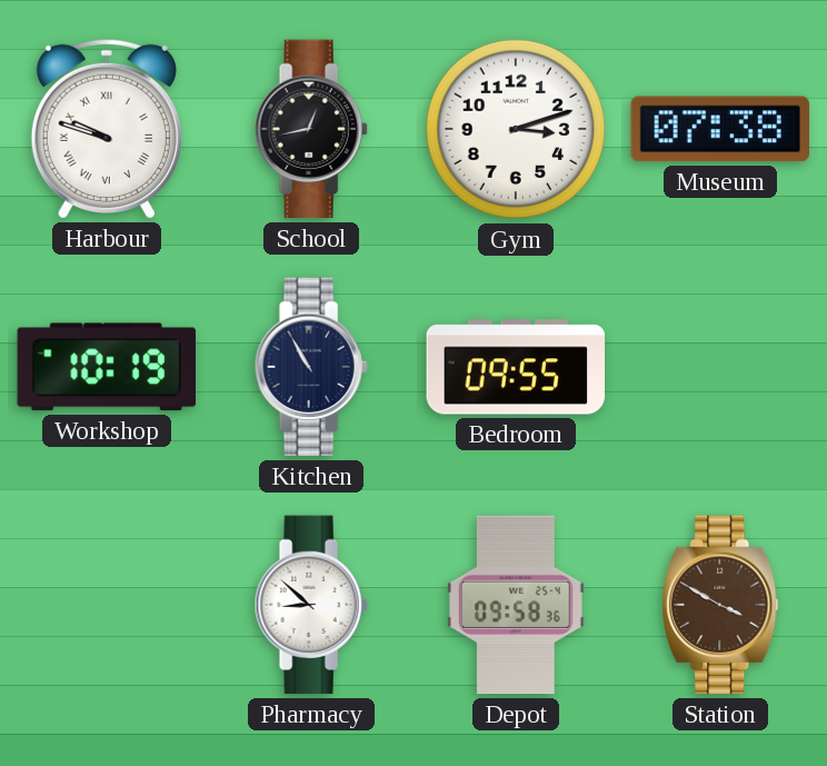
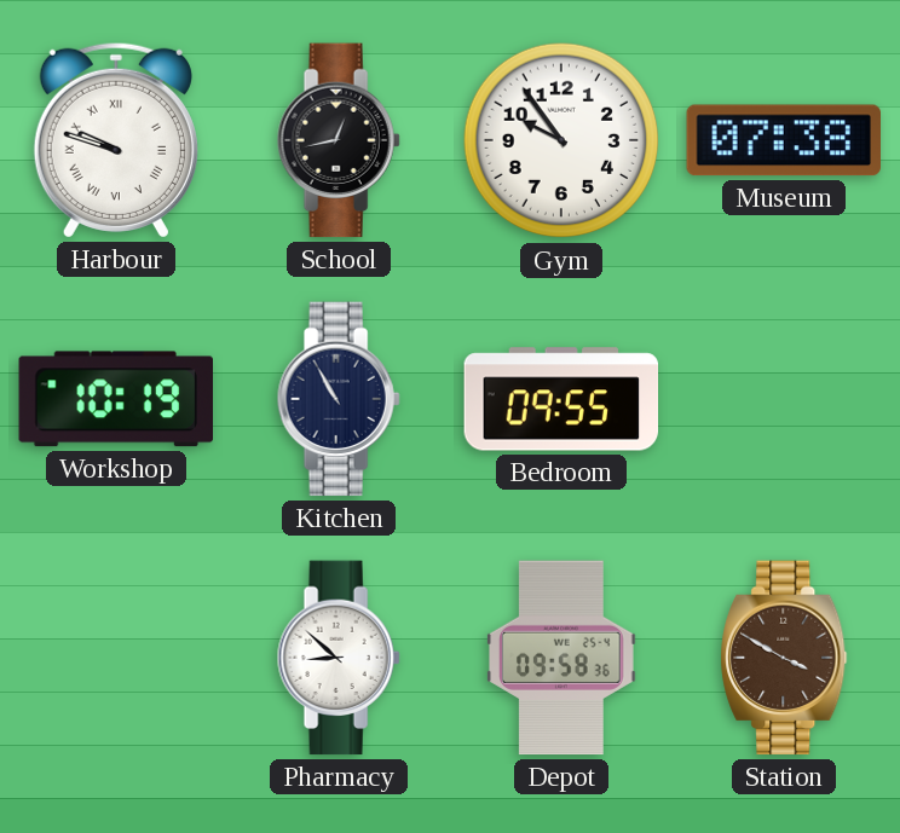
Gym: 3:12 -> 9:54 (561, 140)
